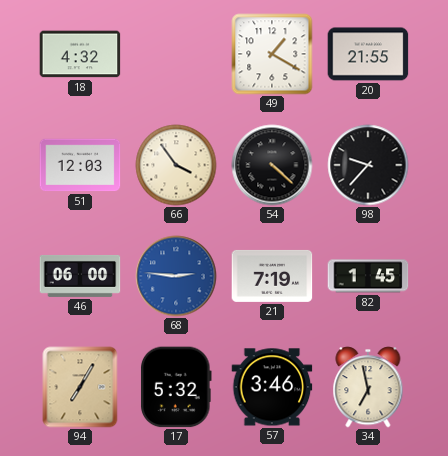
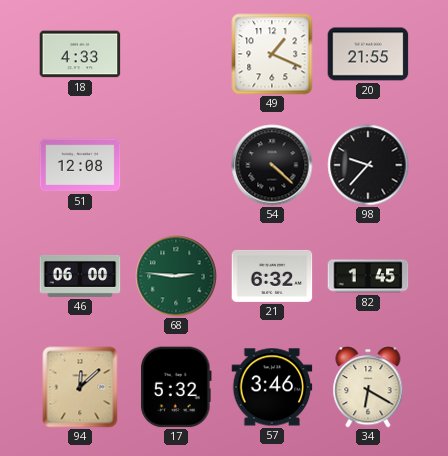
18: 4:32 -> 4:33 (80, 54)
49: 1:20 -> 1:19 (272, 54)
51: 12:03 -> 12:08 (80, 165)
66: 3:54 -> none (176, 165)
68 dial: blue -> green (176, 276)
21: 7:19 -> 6:32 (272, 276)
94: 7:05 -> 12:08 (80, 387)
34: 6:58 -> 6:20 (368, 387)
